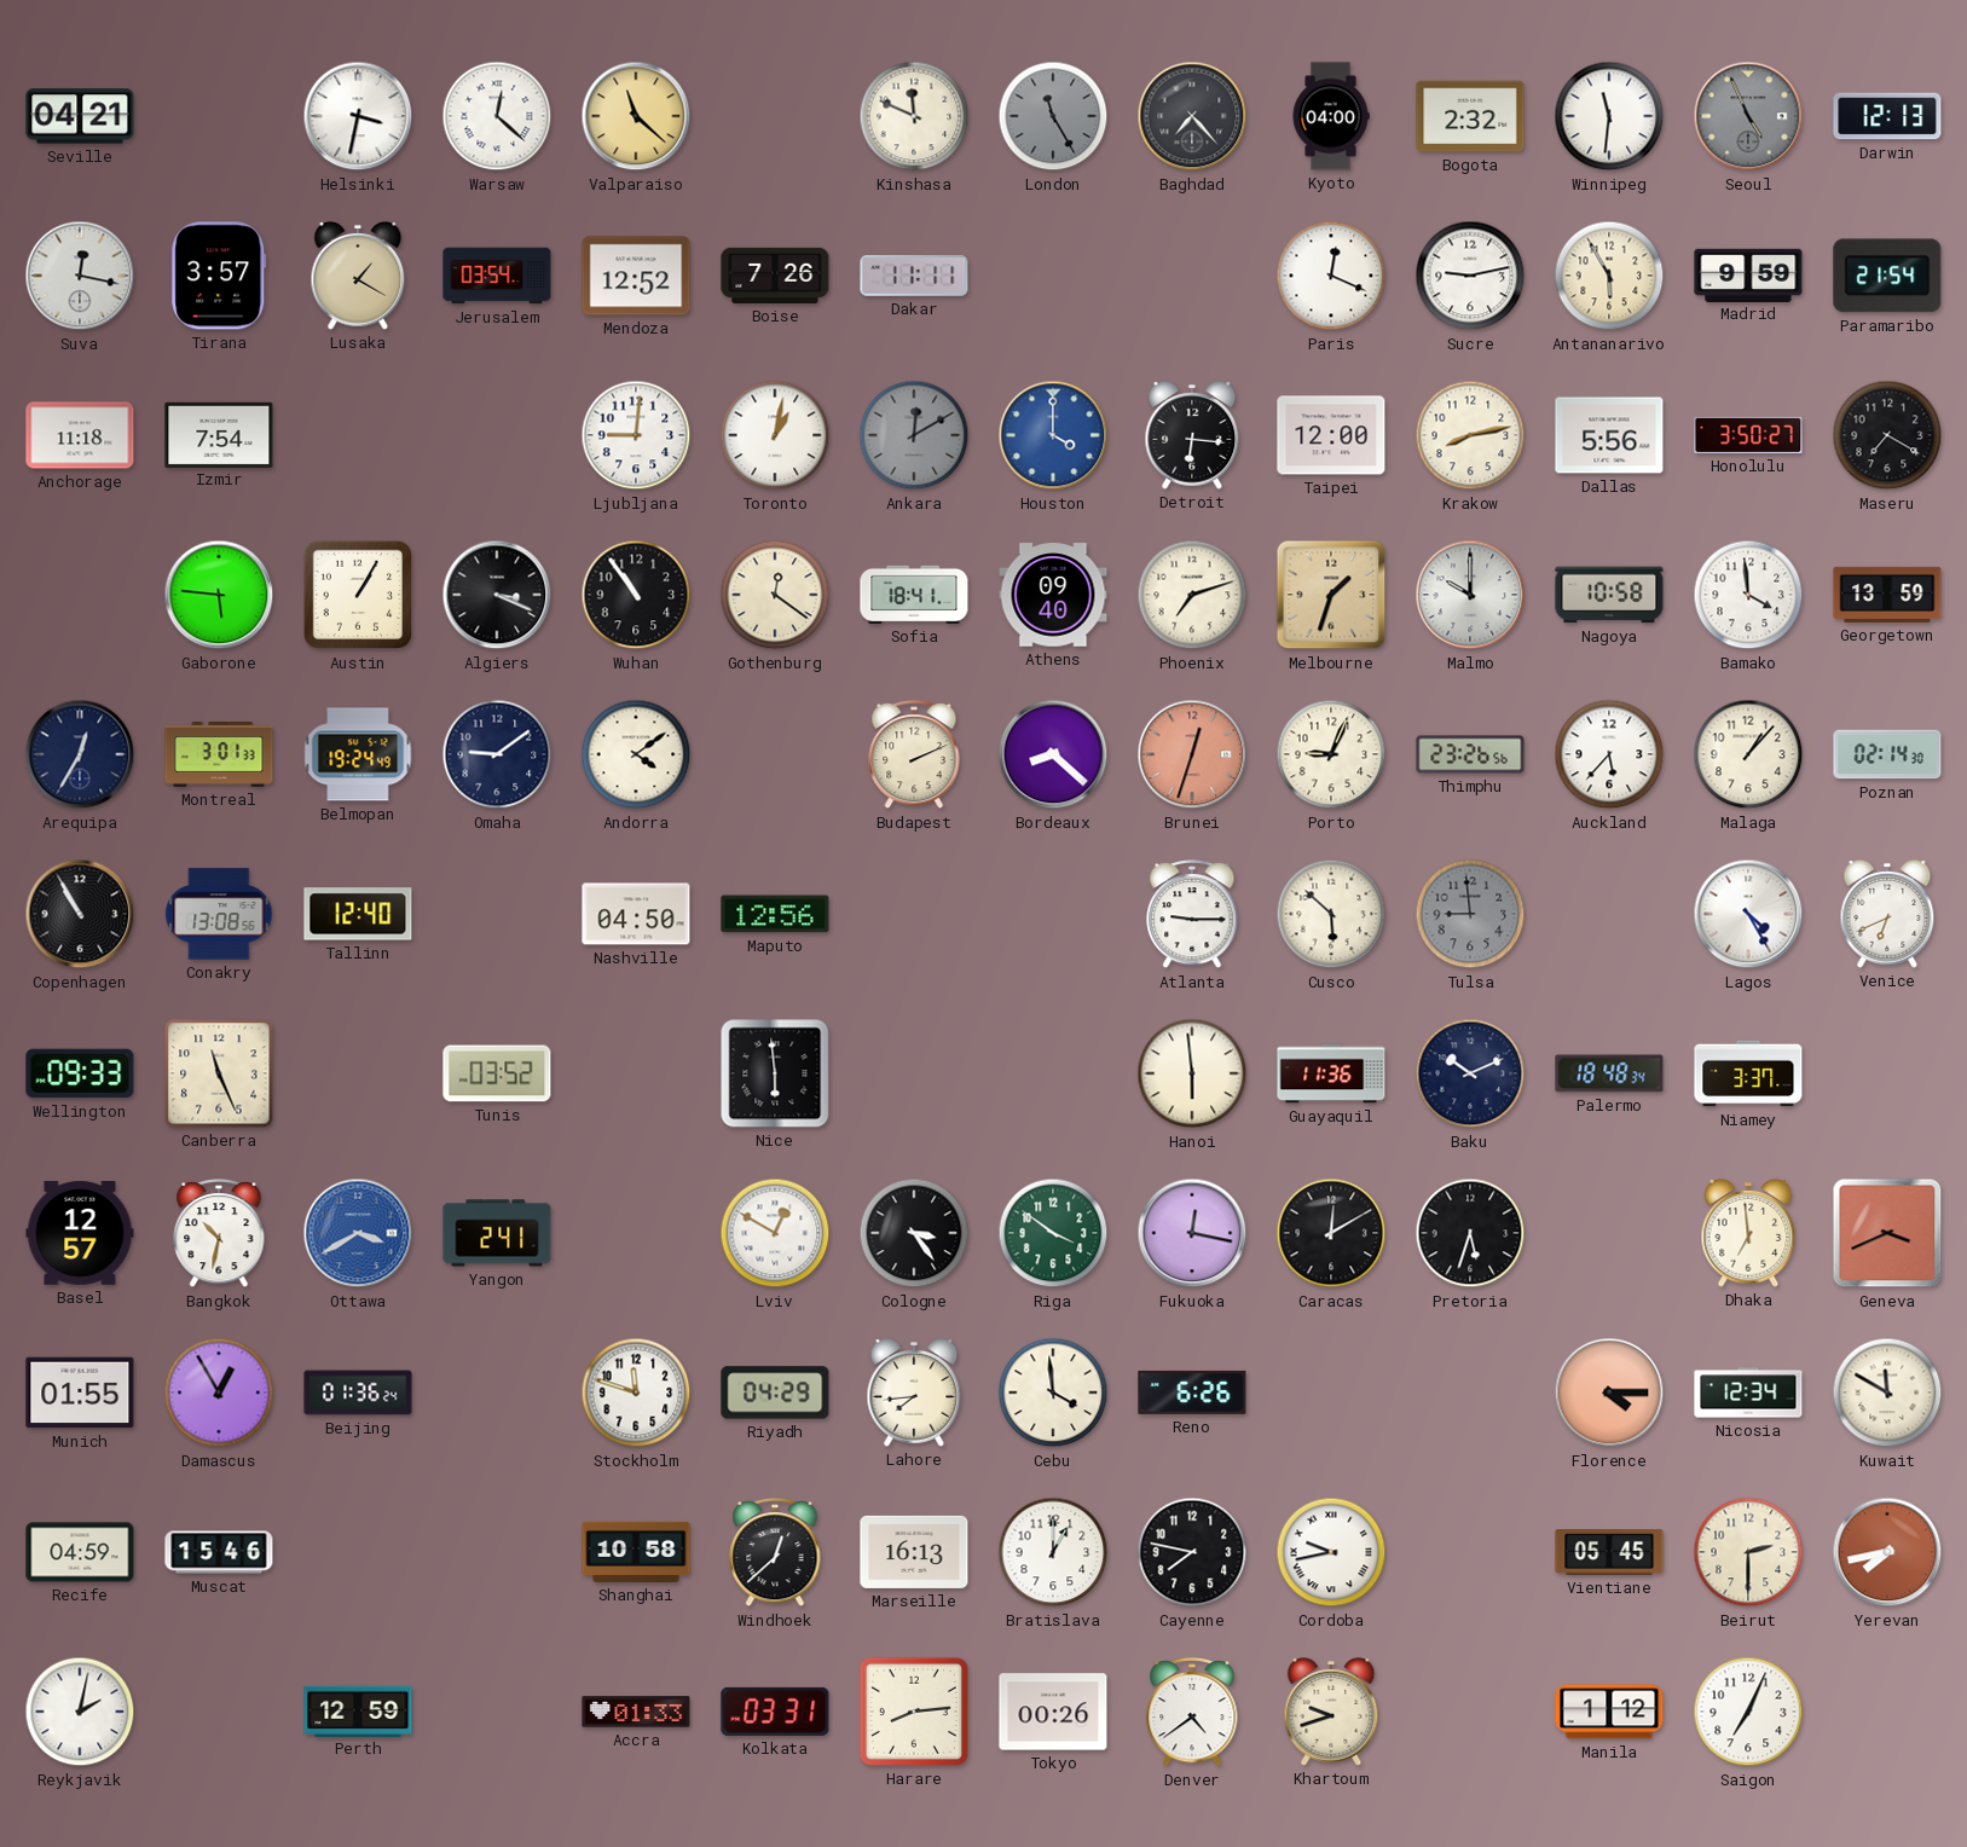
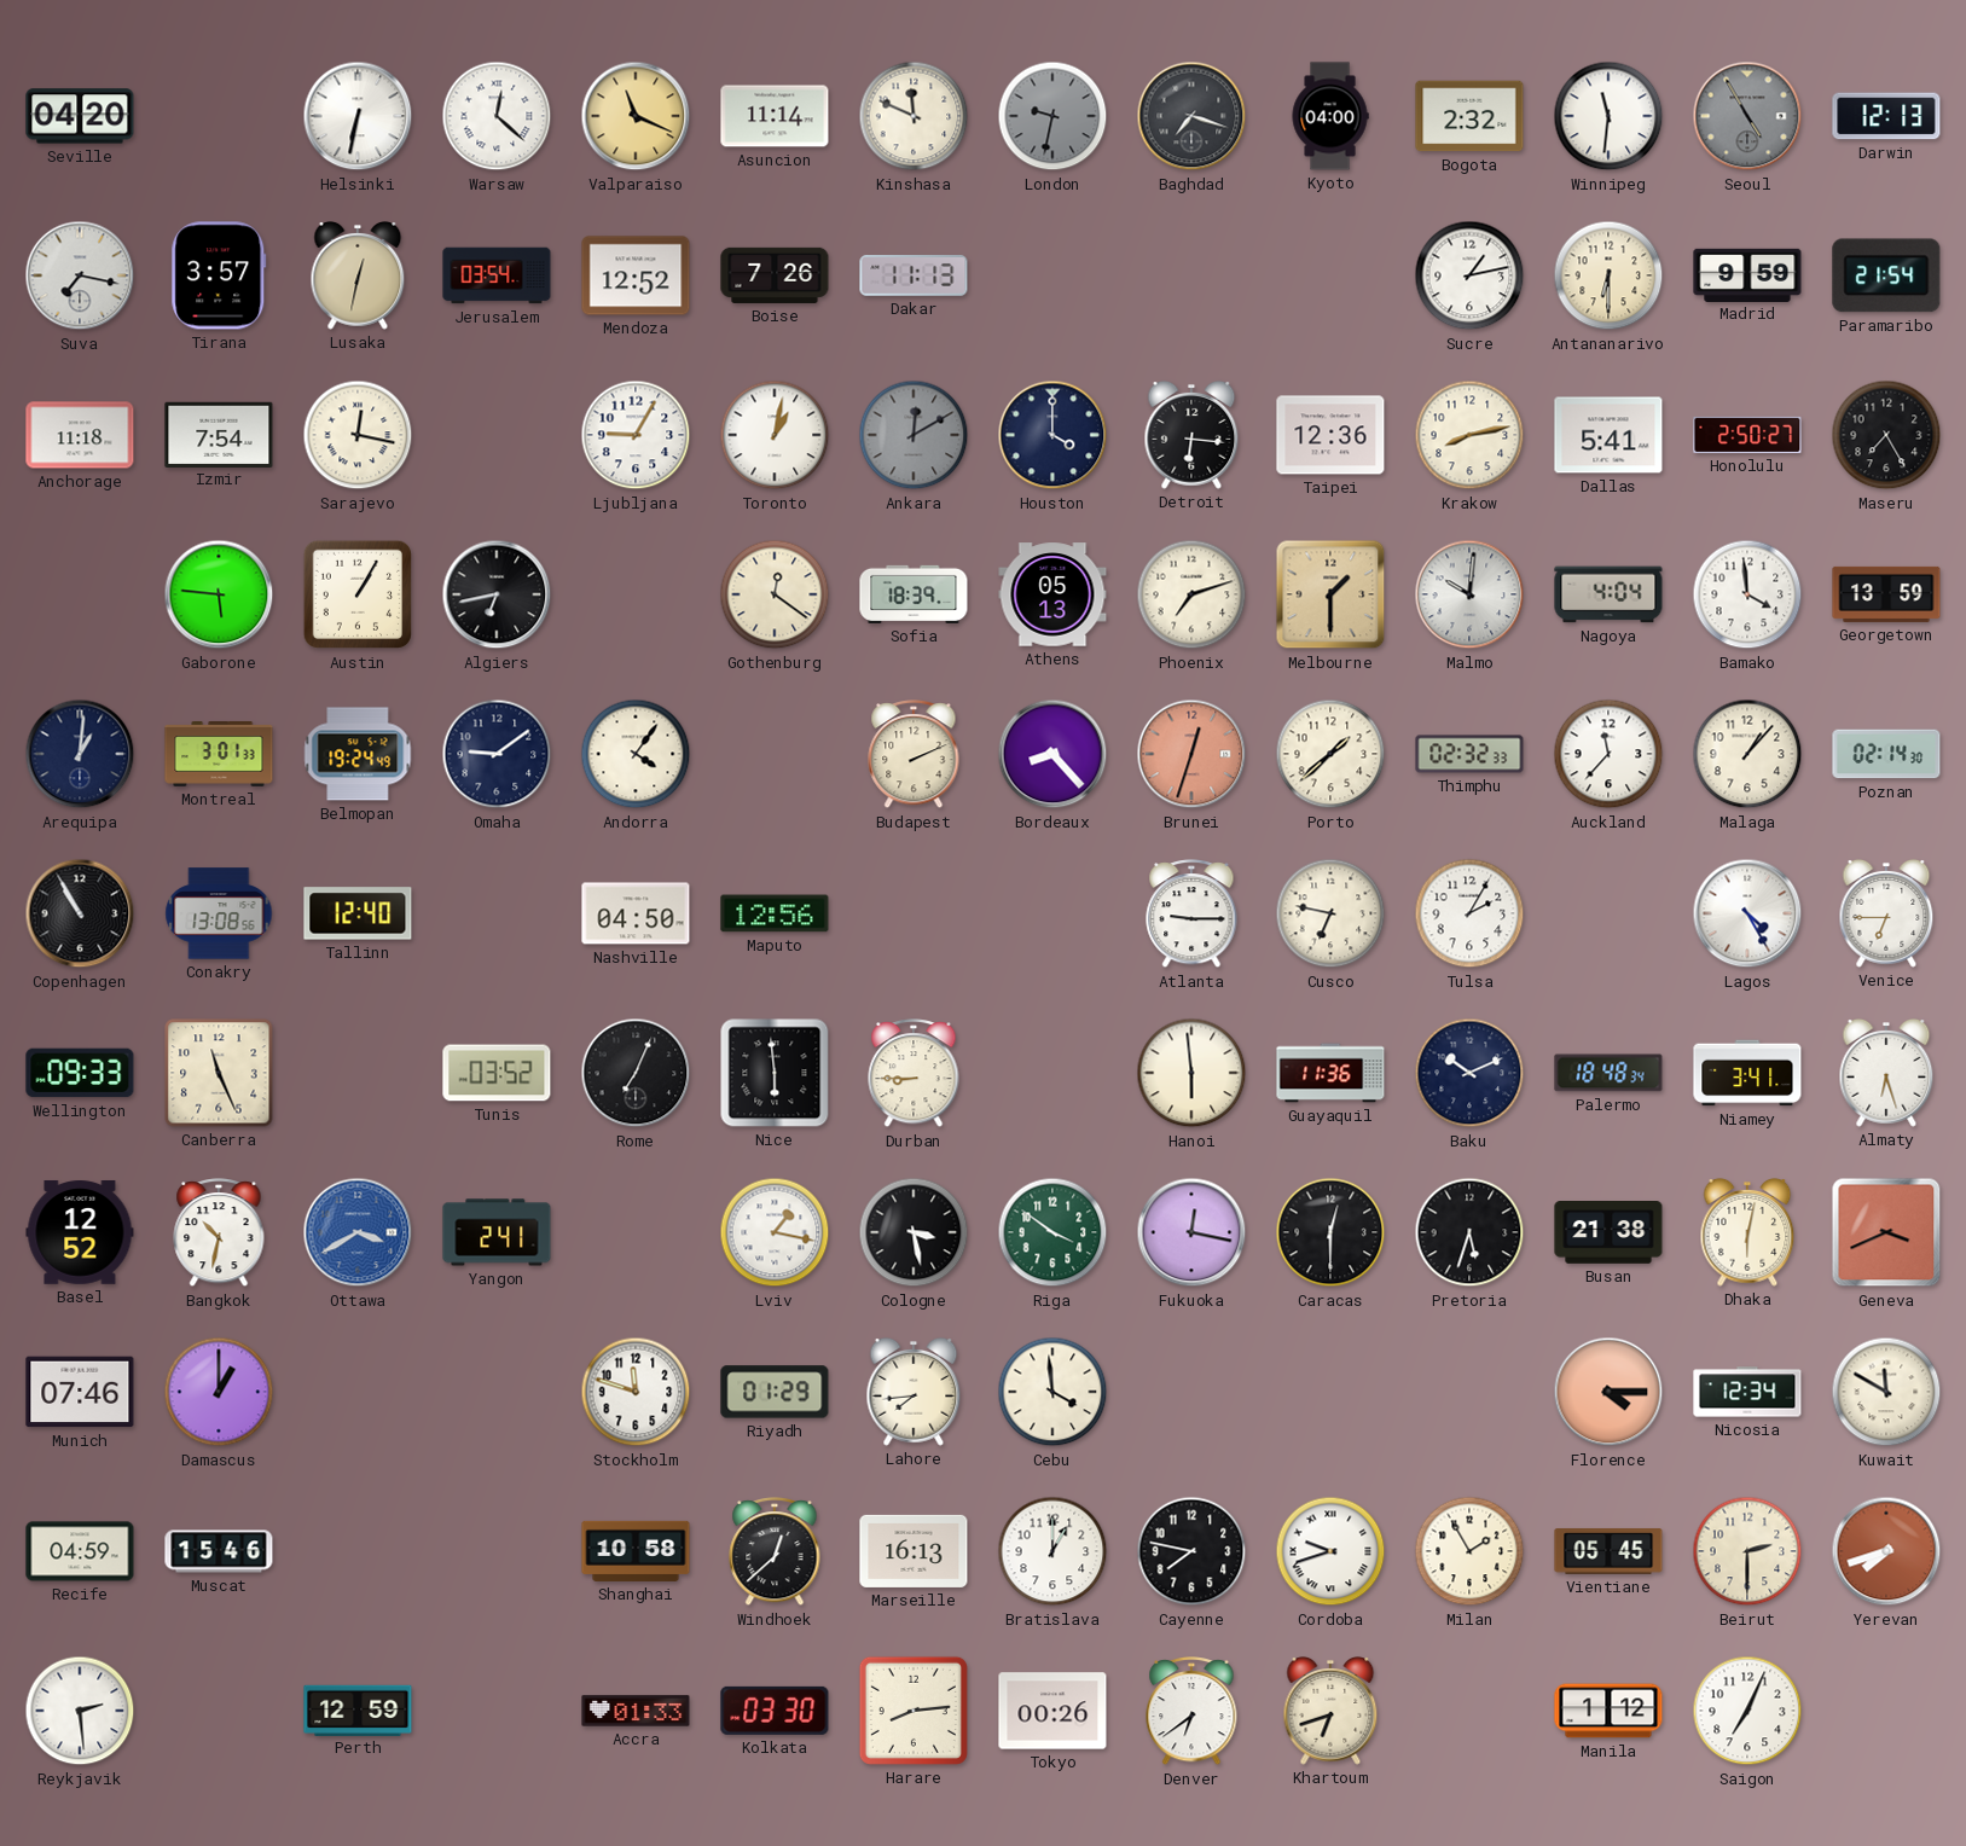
Seville: 04:21 -> 04:20 (80, 116)
Helsinki: 3:32 -> 6:32 (358, 116)
Valparaiso: 11:22 -> 11:19 (636, 116)
Asuncion: none -> 11:14 (775, 116)
London: 11:25 -> 9:32 (1052, 116)
Baghdad: 7:23 -> 7:18 (1191, 116)
Seoul: 4:56 -> 4:55 (1747, 116)
Suva: 12:17 -> 7:17 (80, 275)
Lusaka: 1:20 -> 12:32 (358, 277)
Dakar: 11:11 -> 11:13 (914, 277)
Paris: 12:19 -> none (1331, 276)
Sucre: 9:13 -> 1:13 (1469, 275)
Antananarivo: 5:55 -> 6:30 (1608, 275)
Sarajevo: none -> 12:17 (358, 435)
Ljubljana: 9:01 -> 9:05 (636, 435)
Houston dial: blue -> navy (1052, 435)
Taipei: 12:00 -> 12:36 (1330, 435)
Dallas: 5:56 -> 5:41 (1608, 435)
Honolulu: 3:50 -> 2:50 (1747, 435)
Maseru: 7:20 -> 7:25 (1886, 435)
Algiers: 3:19 -> 6:43 (497, 594)
Wuhan: 10:54 -> none (636, 595)
Sofia: 18:41 -> 18:39 (914, 594)
Athens: 09:40 -> 05:13 (1052, 594)
Melbourne: 1:33 -> 1:30 (1330, 594)
Malmo: 10:00 -> 10:01 (1469, 594)
Nagoya: 10:58 -> 4:04 (1608, 594)
Arequipa: 12:35 -> 1:01 (80, 754)
Andorra: 4:09 -> 4:06 (636, 754)
Bordeaux: 8:22 -> 8:23 (1052, 754)
Porto: 9:04 -> 1:38 (1330, 754)
Thimphu: 23:26 -> 02:32 (1469, 754)
Auckland: 5:37 -> 11:37 (1608, 754)
Cusco: 5:52 -> 6:47 (1330, 913)
Tulsa: 8:59 -> 2:05 (1469, 913)
Tulsa dial: grey -> white (1469, 913)
Venice: 6:41 -> 6:45 (1886, 915)
Rome: none -> 7:04 (636, 1073)
Durban: none -> 8:45 (914, 1074)
Niamey: 3:37 -> 3:41 (1747, 1073)
Almaty: none -> 6:27 (1886, 1074)
Basel: 12:57 -> 12:52 (80, 1233)
Lviv: 12:50 -> 1:17 (775, 1232)
Cologne: 3:24 -> 3:28 (914, 1232)
Caracas: 12:10 -> 12:30 (1330, 1232)
Busan: none -> 21:38 (1608, 1233)
Dhaka: 6:59 -> 6:02 (1747, 1233)
Munich: 01:55 -> 07:46 (80, 1392)
Damascus: 12:55 -> 1:00 (219, 1392)
Beijing: 01:36 -> none (358, 1393)
Riyadh: 04:29 -> 01:29 (775, 1392)
Reno: 6:26 -> none (1192, 1393)
Cordoba: 9:43 -> 9:42 (1330, 1551)
Milan: none -> 1:55 (1469, 1551)
Yerevan: 7:43 -> 7:42 (1886, 1551)
Reykjavik: 2:02 -> 2:29 (80, 1711)
Kolkata: 03:31 -> 03:30 (775, 1711)
Denver: 4:39 -> 6:39 (1191, 1712)
Khartoum: 9:42 -> 6:42 (1330, 1712)
